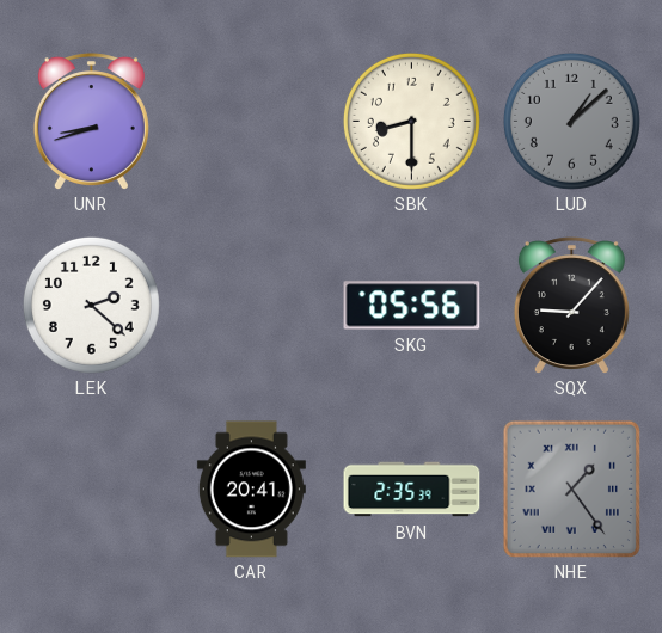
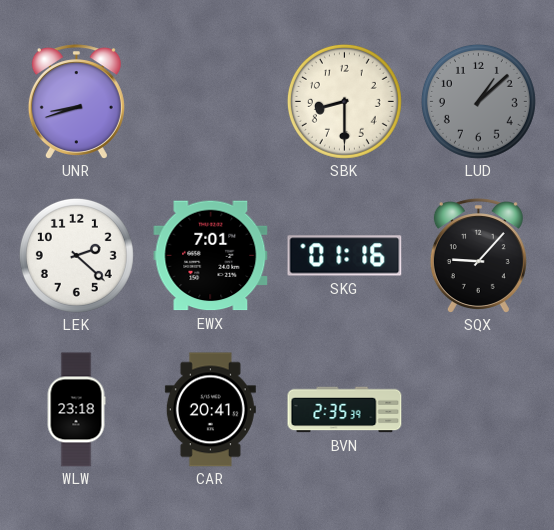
EWX: none -> 7:01 (211, 256)
SKG: 05:56 -> 01:16 (345, 256)
WLW: none -> 23:18 (76, 410)
NHE: 1:24 -> none (571, 488)
